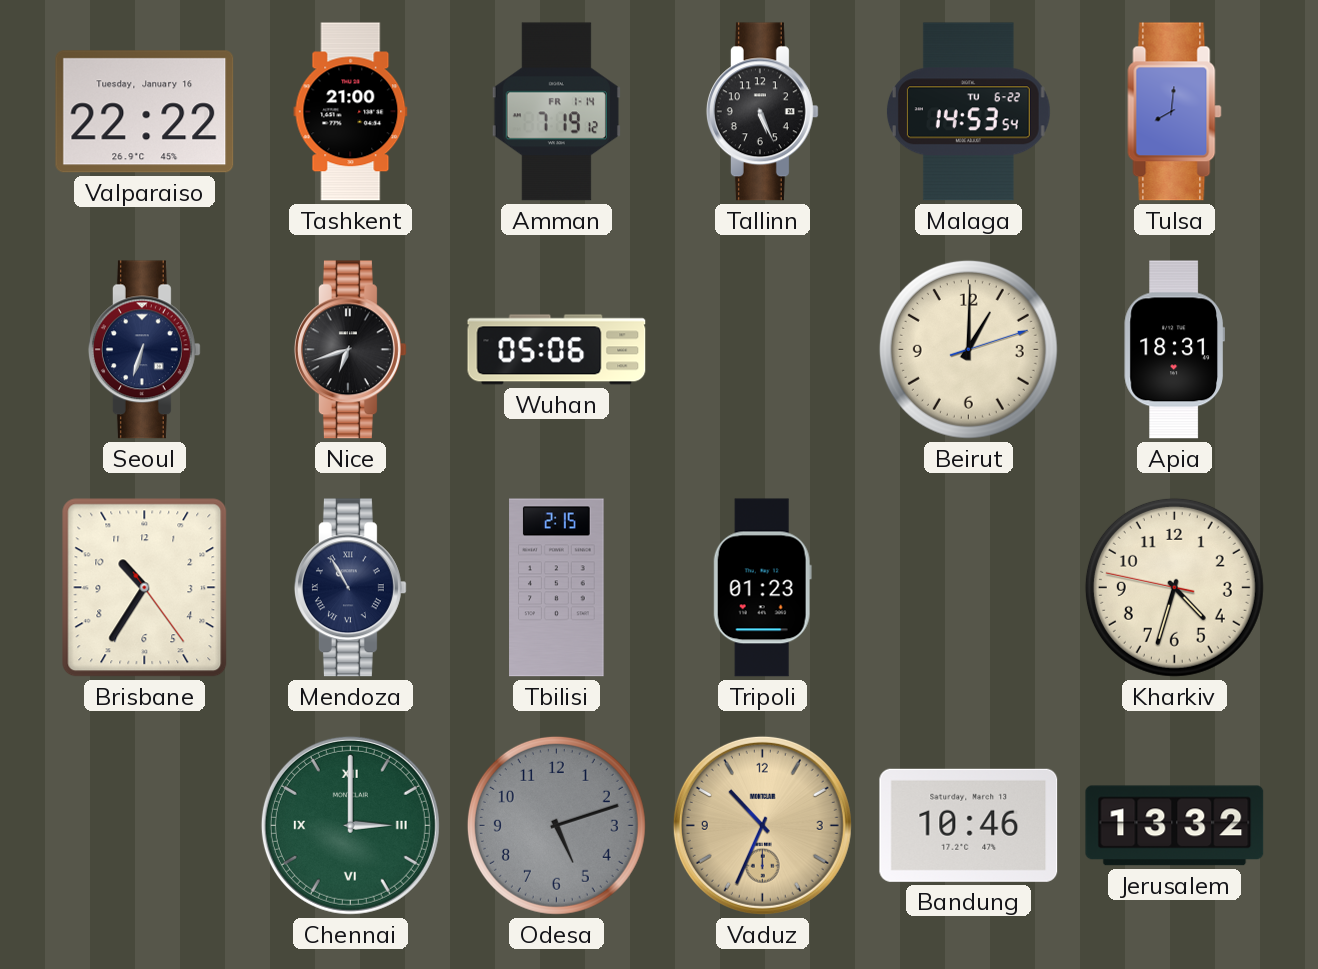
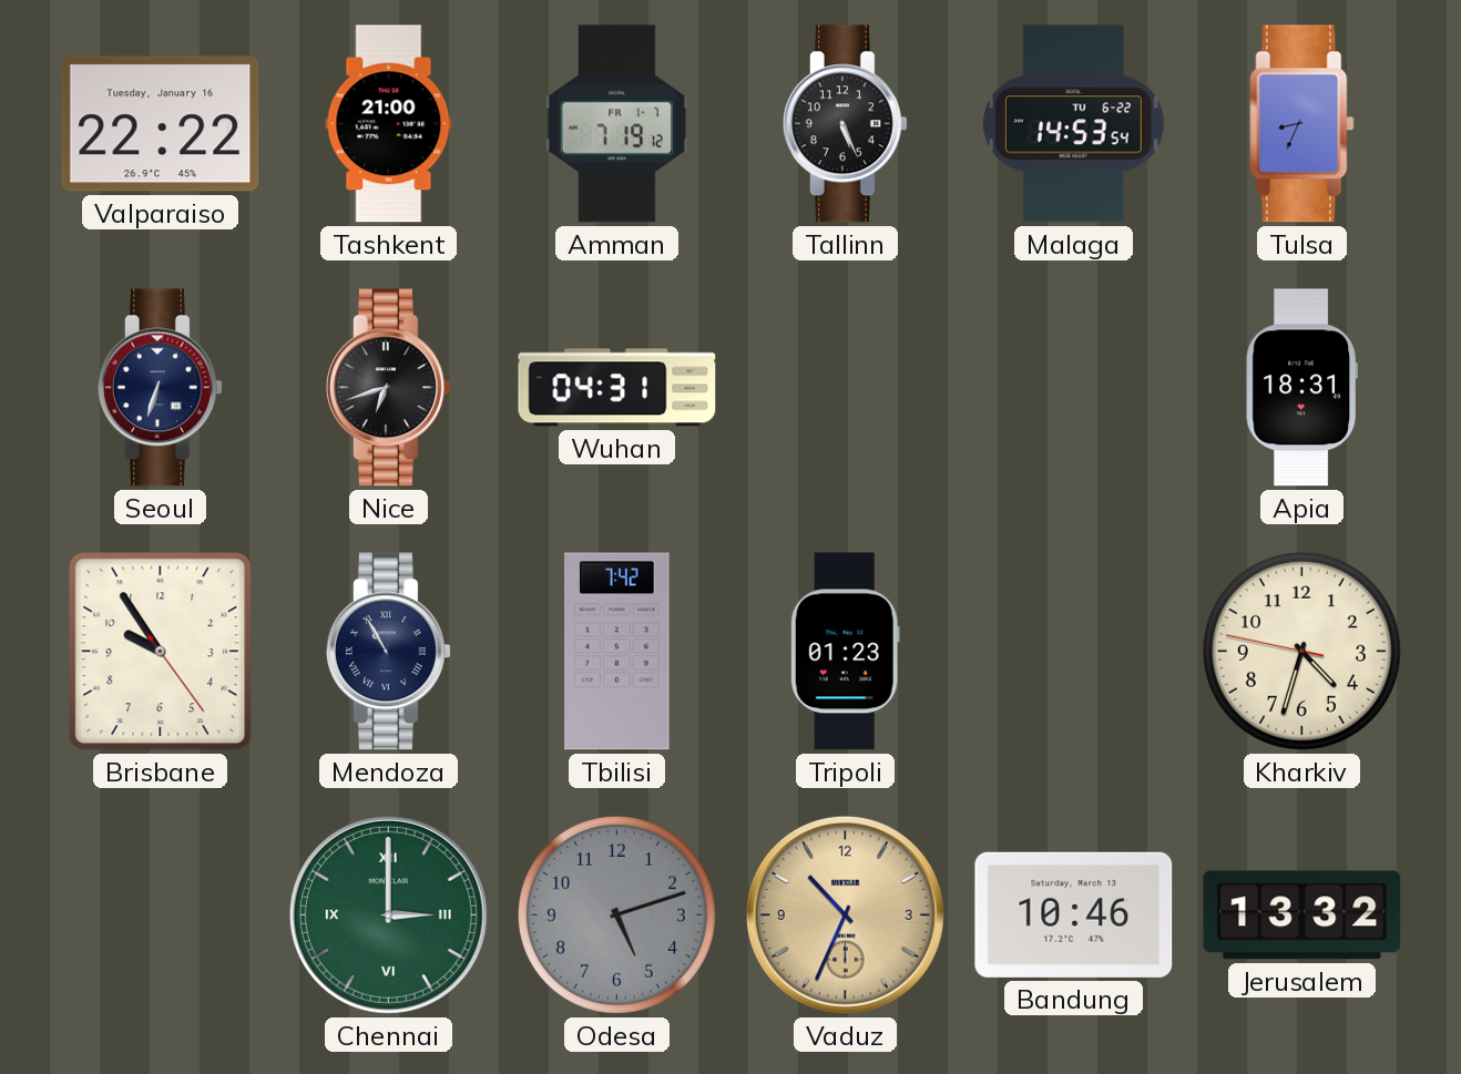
Amman date: FR 1-14 -> FR 1-7 (616, 124)
Tulsa: 8:01 -> 8:34 (1302, 124)
Wuhan: 05:06 -> 04:31 (617, 388)
Beirut: 1:00 -> none (968, 349)
Brisbane: 10:35 -> 9:54 (161, 652)
Tbilisi: 2:15 -> 7:42 (617, 652)
